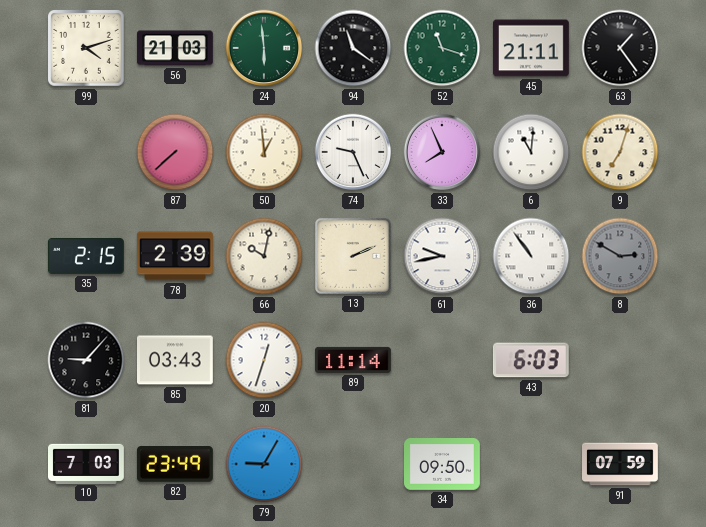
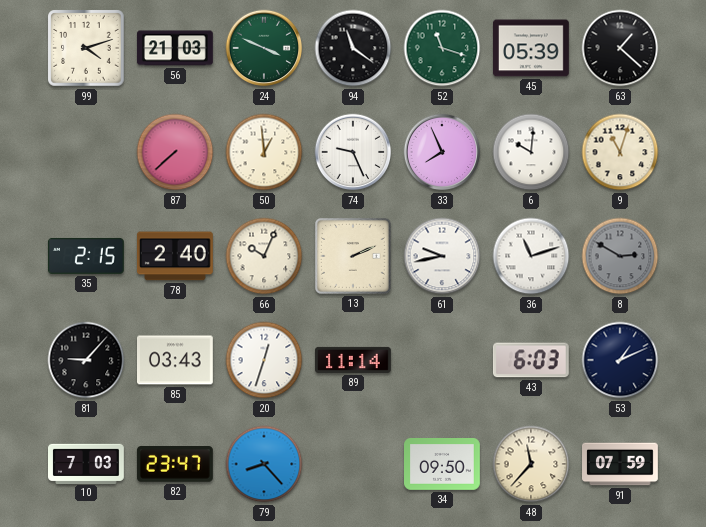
24: 5:59 -> 3:49 (264, 48)
45: 21:11 -> 05:39 (532, 48)
63: 1:24 -> 1:22 (620, 48)
6: 11:01 -> 10:01 (531, 152)
9: 7:03 -> 11:03 (620, 152)
78: 2:39 -> 2:40 (175, 256)
66: 10:02 -> 10:04 (264, 256)
36: 10:54 -> 11:12 (531, 256)
53: none -> 1:11 (620, 360)
82: 23:49 -> 23:47 (175, 465)
79: 9:05 -> 8:23 (264, 464)
48: none -> 11:37 (531, 464)
